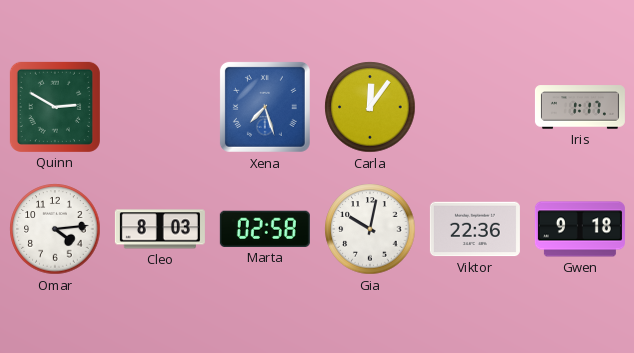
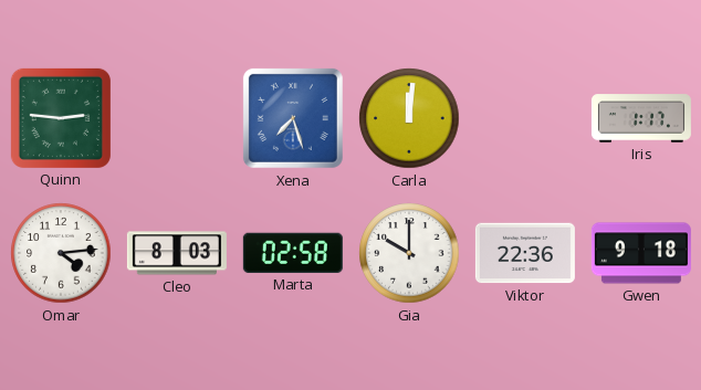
Quinn: 2:50 -> 2:46 (61, 118)
Carla: 12:06 -> 12:01 (409, 118)
Gia: 10:02 -> 10:00 (409, 253)
